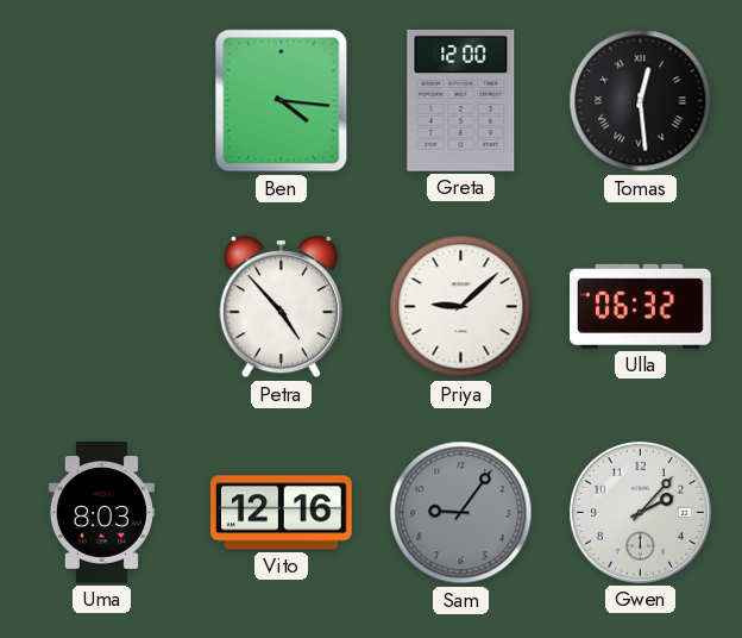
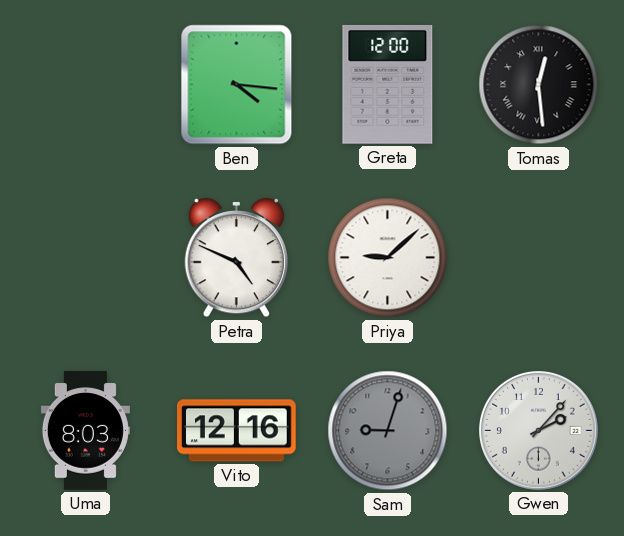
Petra: 4:53 -> 4:49 (236, 258)
Ulla: 06:32 -> none (641, 306)
Sam: 9:06 -> 9:03 (388, 431)
